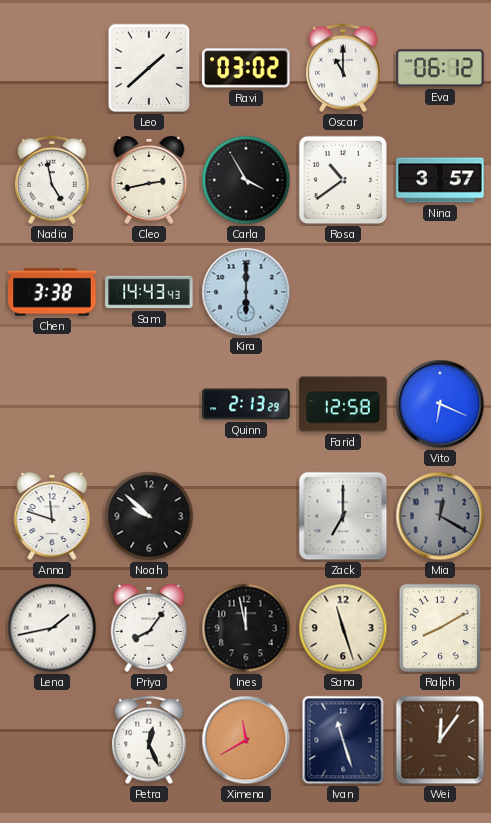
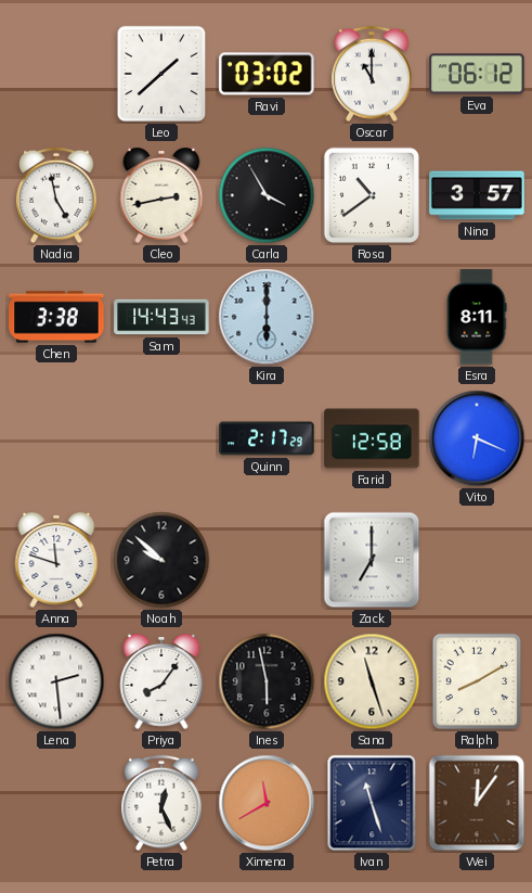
Esra: none -> 8:11 (477, 317)
Quinn: 2:13 -> 2:17 (267, 438)
Mia: 12:20 -> none (440, 516)
Lena: 1:43 -> 2:29 (56, 681)
Ines: 11:58 -> 5:58 (267, 681)
